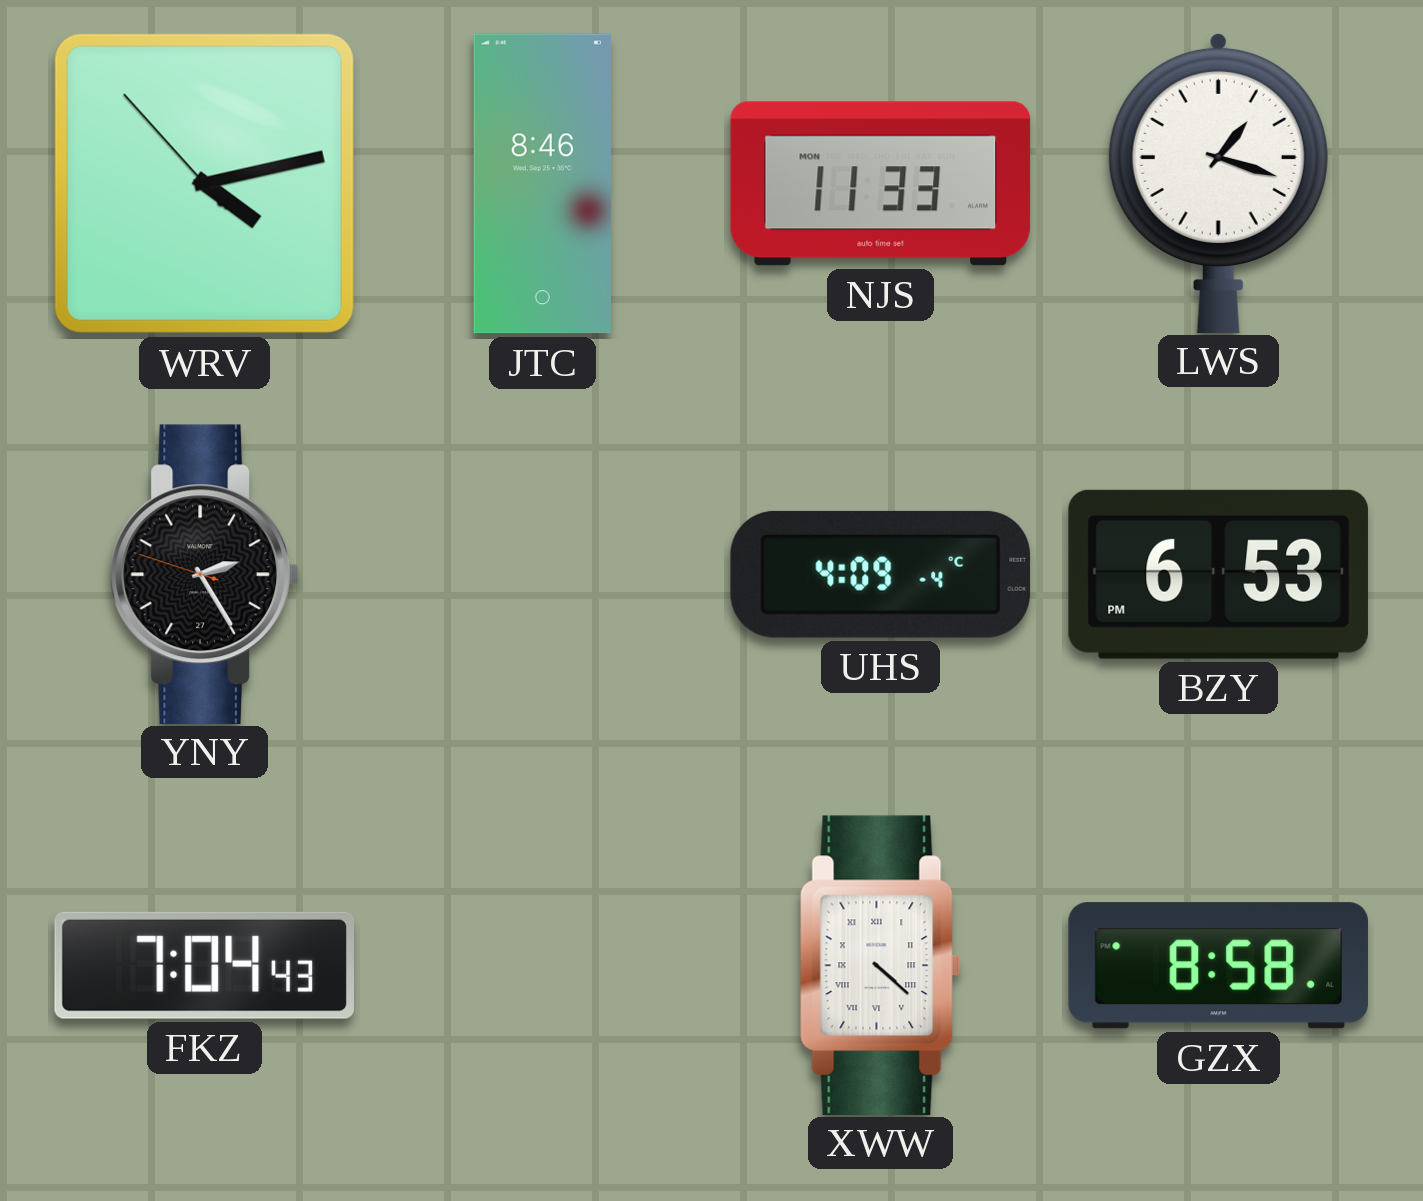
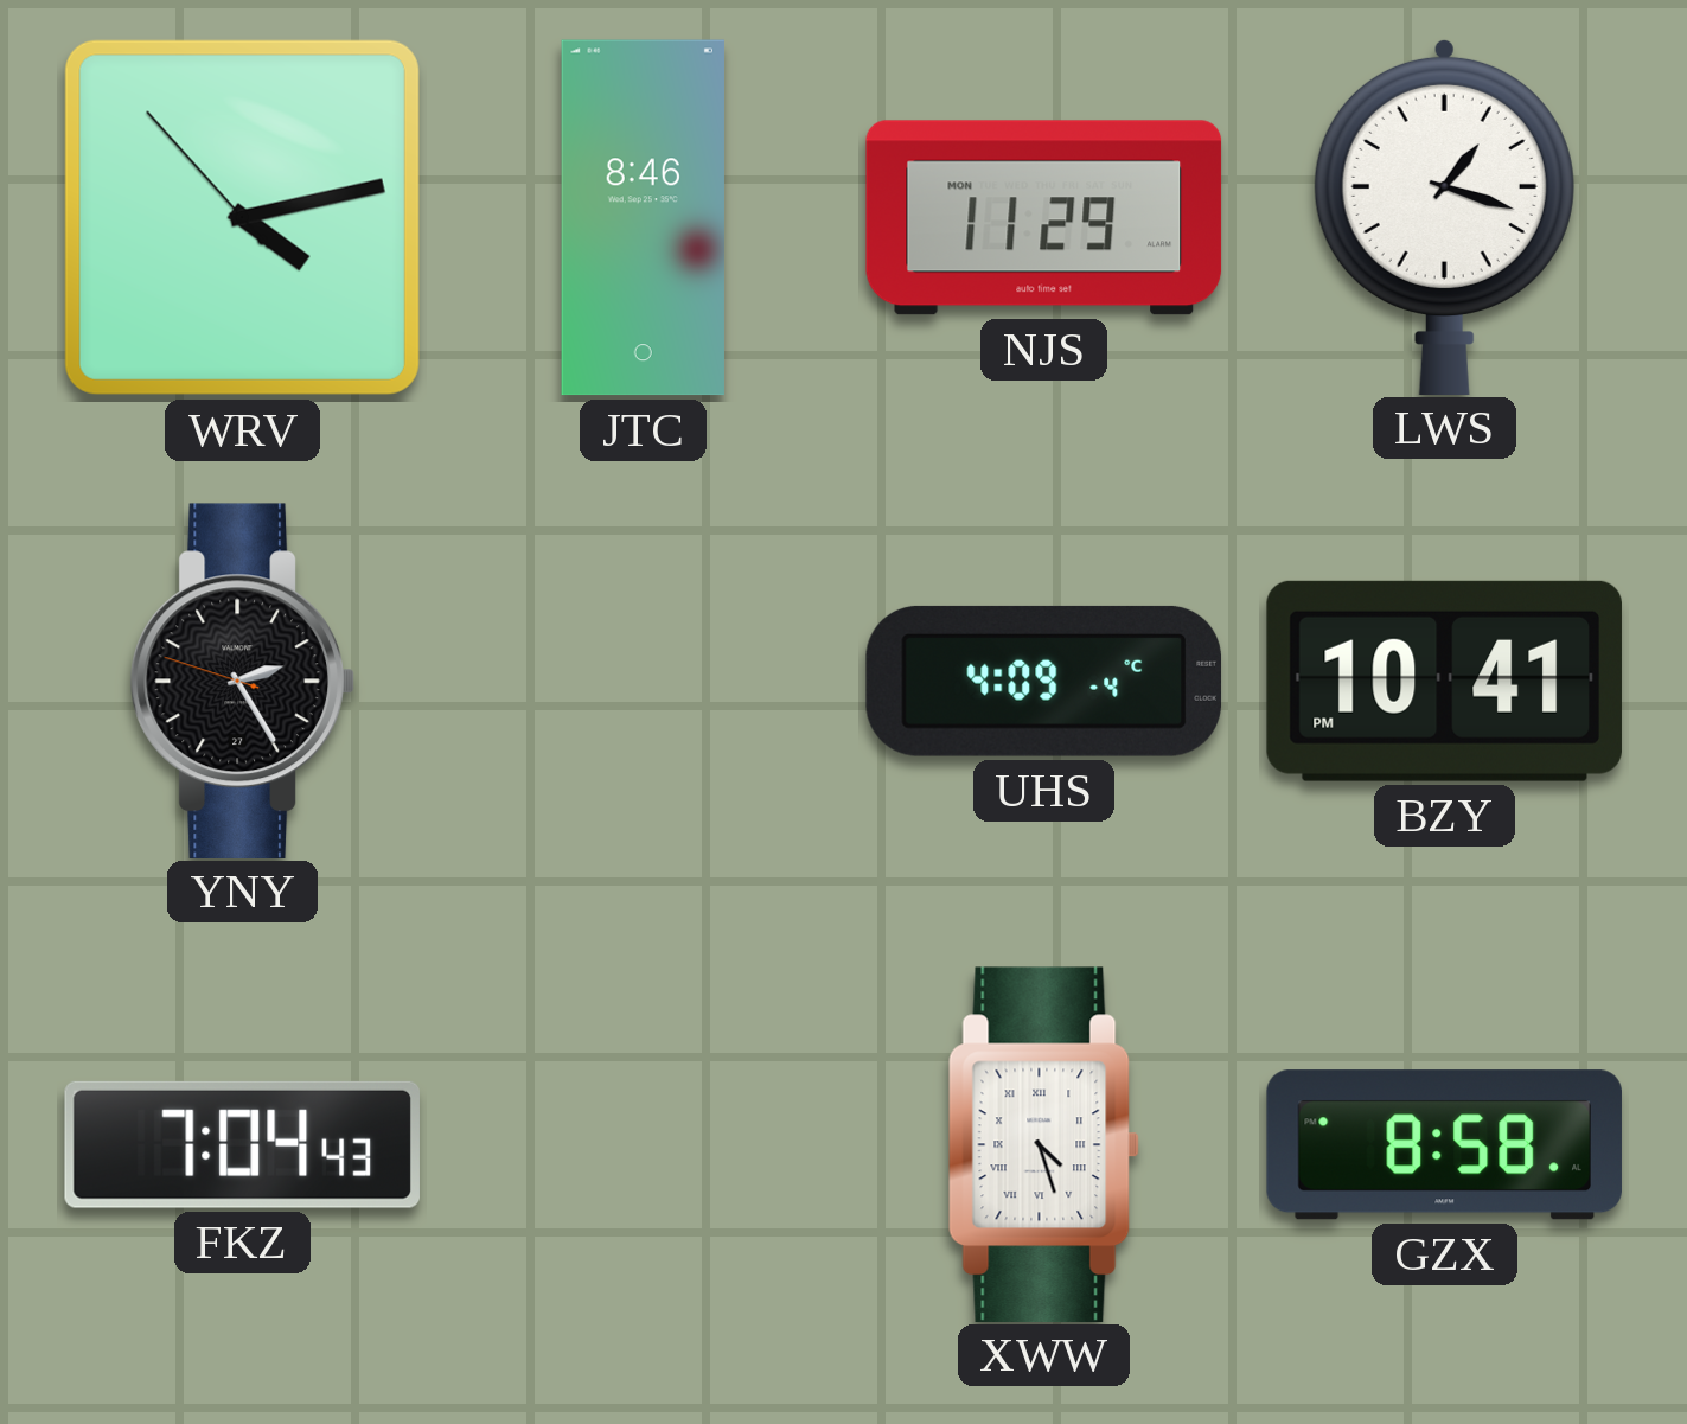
NJS: 11:33 -> 11:29 (1044, 218)
BZY: 6:53 -> 10:41 (1444, 681)
XWW: 4:22 -> 4:27 (1043, 1144)
